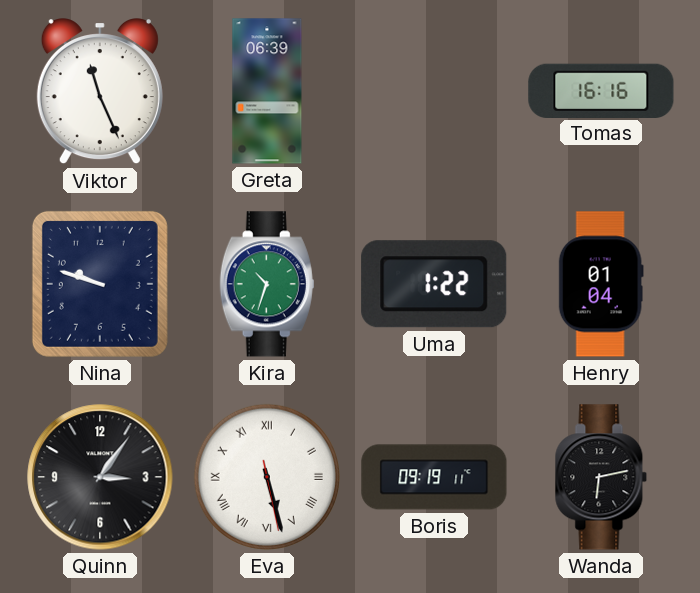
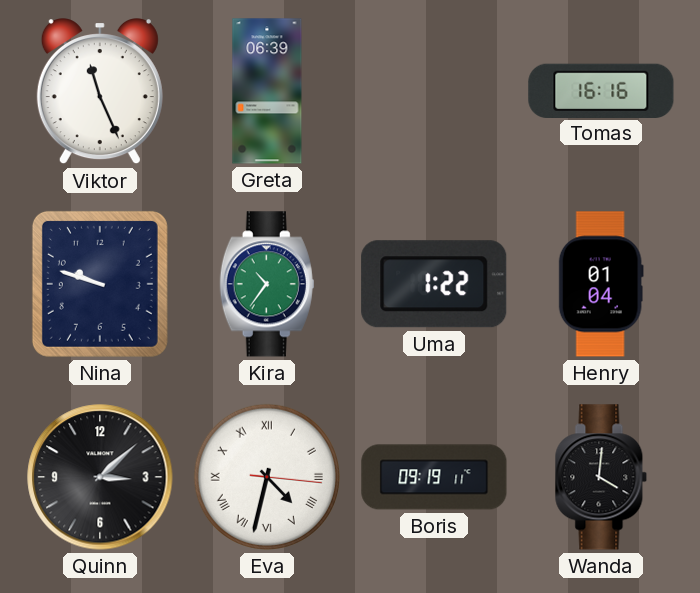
Kira: 10:33 -> 10:36 (267, 284)
Quinn: 3:06 -> 3:08 (100, 477)
Eva: 5:27 -> 4:32 (267, 477)
Wanda: 6:13 -> 4:01 (601, 477)
